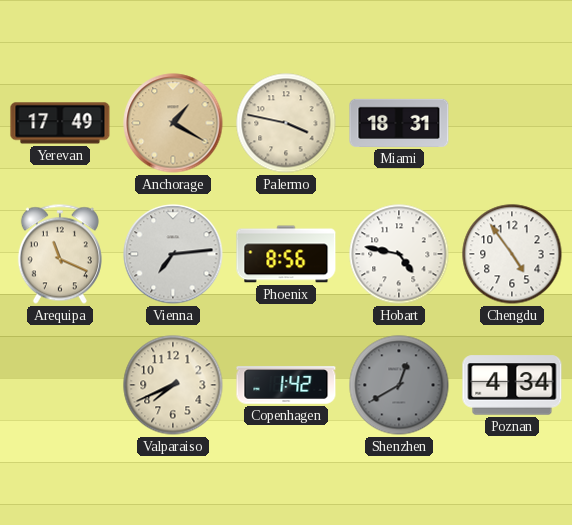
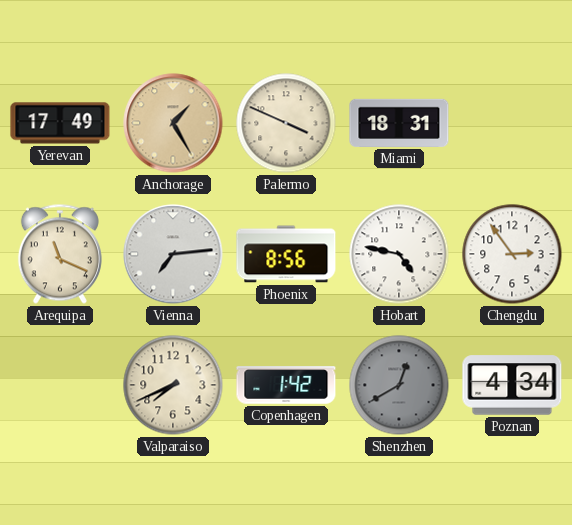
Anchorage: 1:20 -> 1:25 (173, 123)
Palermo: 3:47 -> 3:49 (286, 123)
Chengdu: 4:54 -> 2:54 (512, 254)
